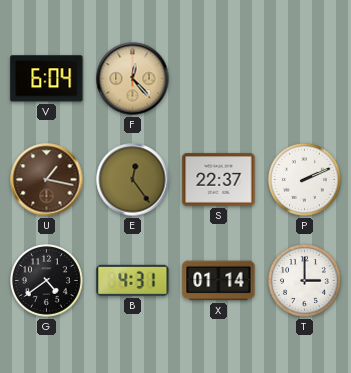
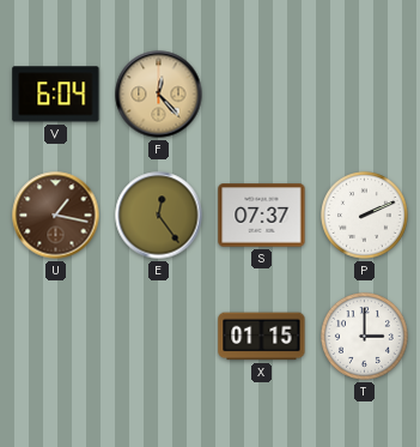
S: 22:37 -> 07:37 (262, 216)
G: 4:39 -> none (47, 281)
B: 4:31 -> none (133, 280)
X: 01:14 -> 01:15 (262, 337)
